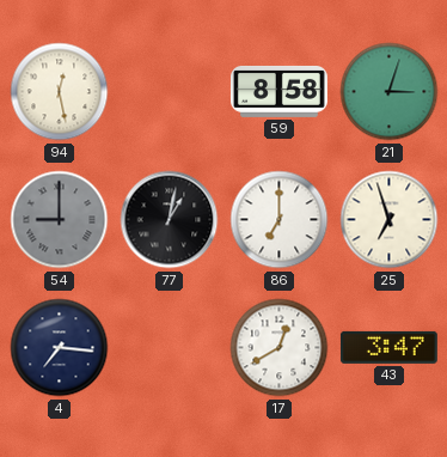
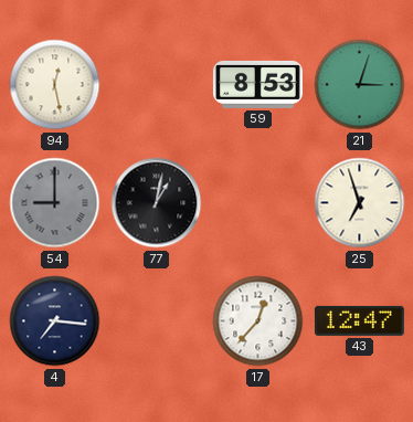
59: 8:58 -> 8:53 (257, 84)
86: 7:00 -> none (280, 220)
17: 12:40 -> 12:37 (258, 321)
43: 3:47 -> 12:47 (359, 320)
